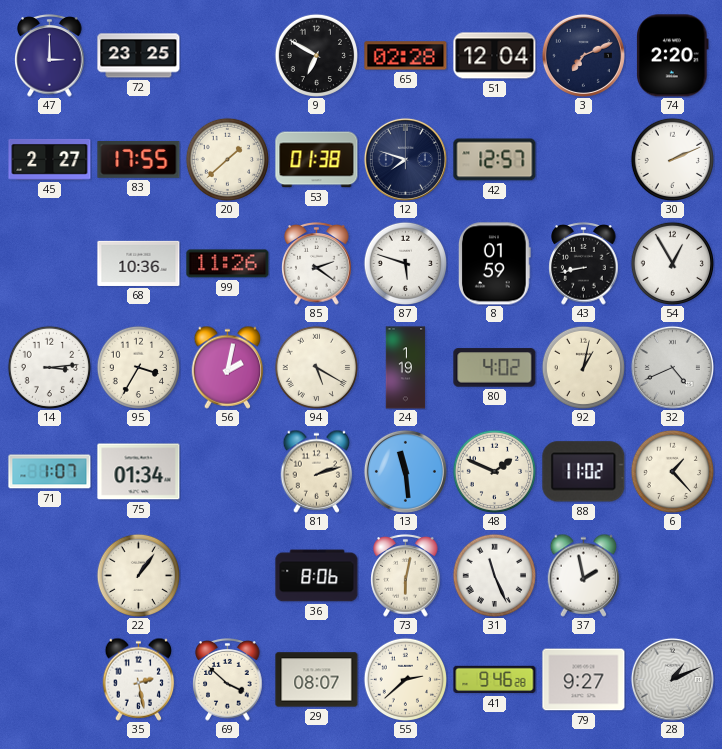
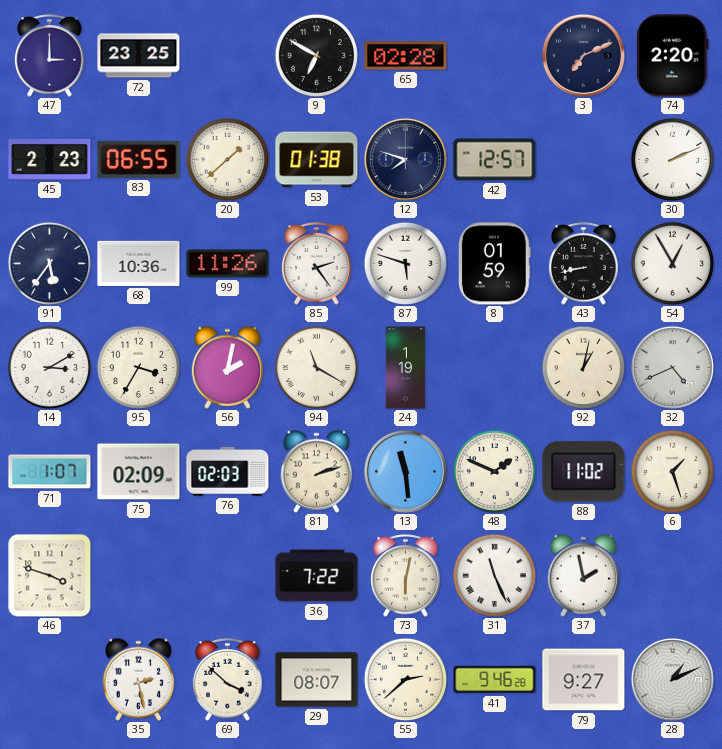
51: 12:04 -> none (495, 56)
45: 2:27 -> 2:23 (50, 160)
83: 17:55 -> 06:55 (139, 160)
91: none -> 5:36 (49, 263)
85: 2:21 -> 2:24 (317, 264)
14: 3:14 -> 3:10 (49, 367)
94: 5:20 -> 11:20 (316, 367)
80: 4:02 -> none (495, 368)
75: 01:34 -> 02:09 (139, 472)
76: none -> 02:03 (228, 471)
6: 1:23 -> 1:27 (672, 471)
46: none -> 3:48 (50, 576)
22: 1:06 -> none (138, 575)
36: 8:06 -> 7:22 (317, 576)
